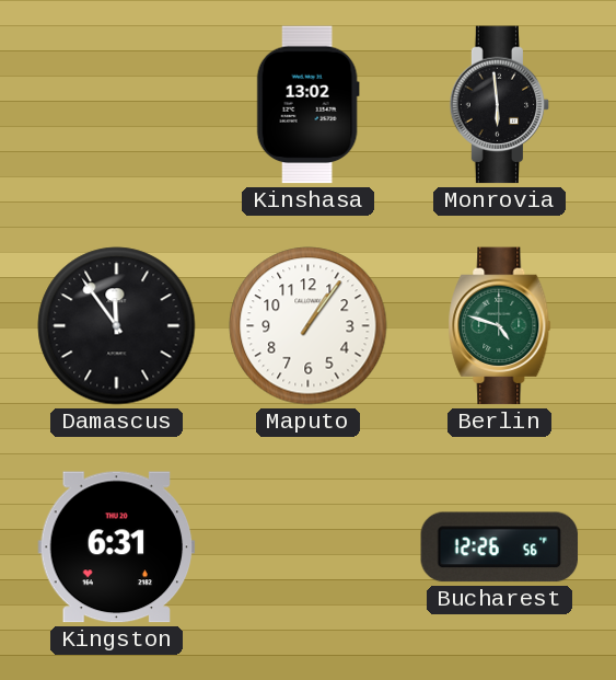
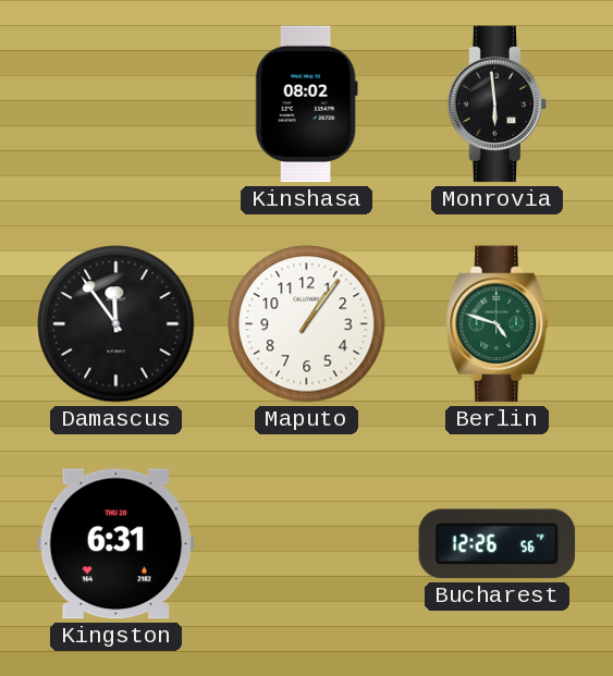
Kinshasa: 13:02 -> 08:02 (306, 105)
